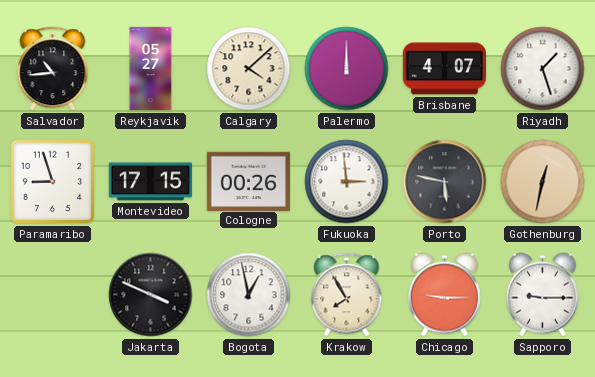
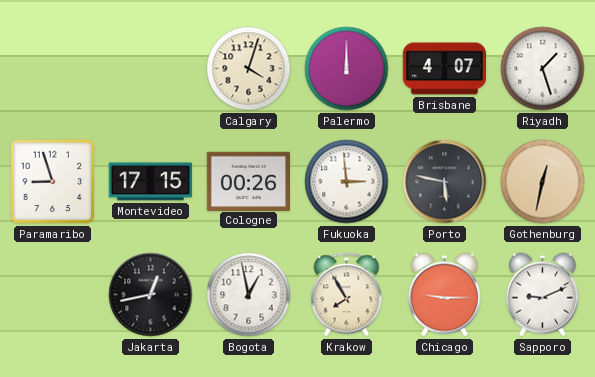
Salvador: 10:44 -> none (53, 69)
Reykjavik: 05:27 -> none (151, 69)
Calgary: 4:08 -> 4:03 (249, 69)
Jakarta: 3:49 -> 12:43 (151, 295)
Sapporo: 9:15 -> 9:11 (542, 295)
